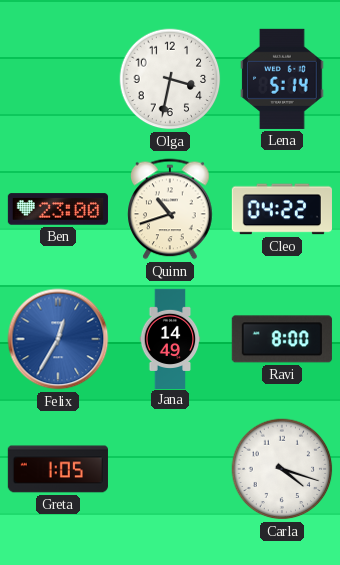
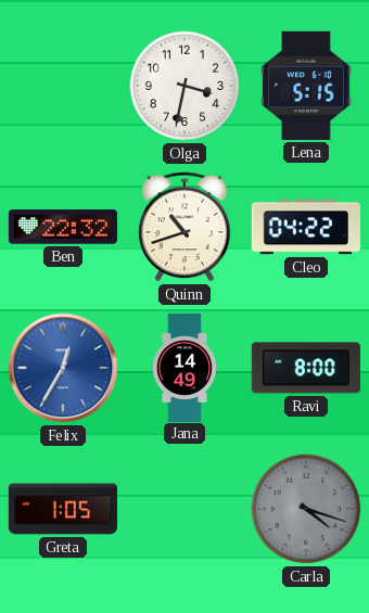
Lena: 5:14 -> 5:15 (306, 86)
Ben: 23:00 -> 22:32 (63, 227)
Carla dial: white -> grey (306, 509)
